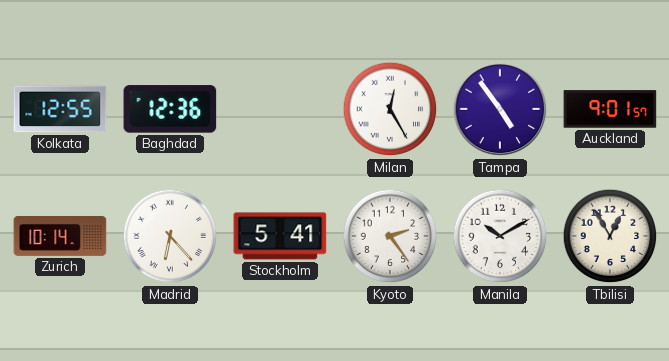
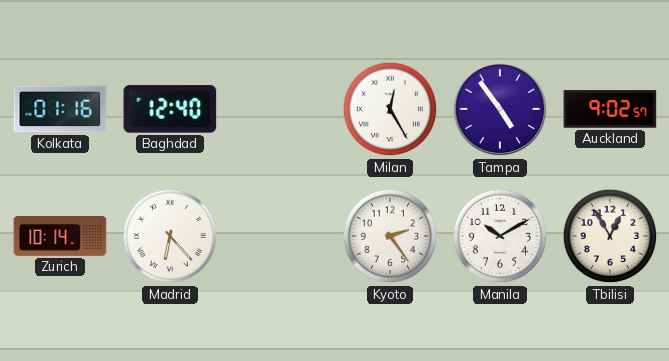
Kolkata: 12:55 -> 01:16 (60, 109)
Baghdad: 12:36 -> 12:40 (170, 109)
Auckland: 9:01 -> 9:02 (610, 109)
Stockholm: 5:41 -> none (280, 236)
